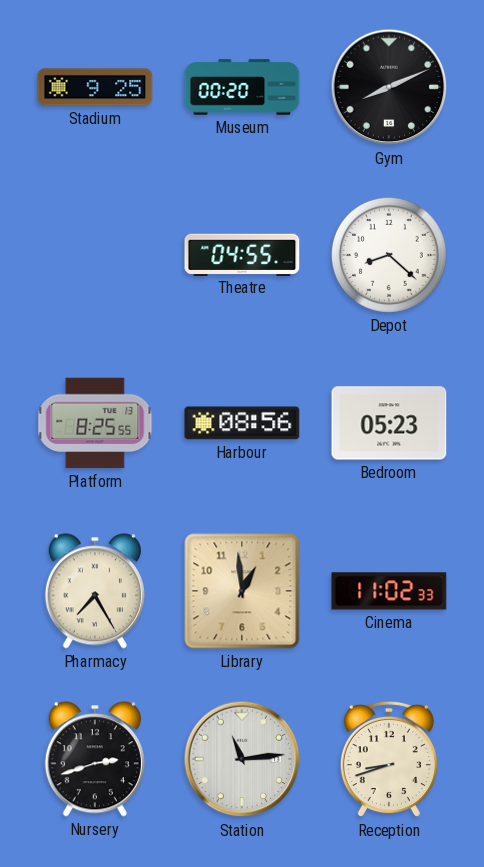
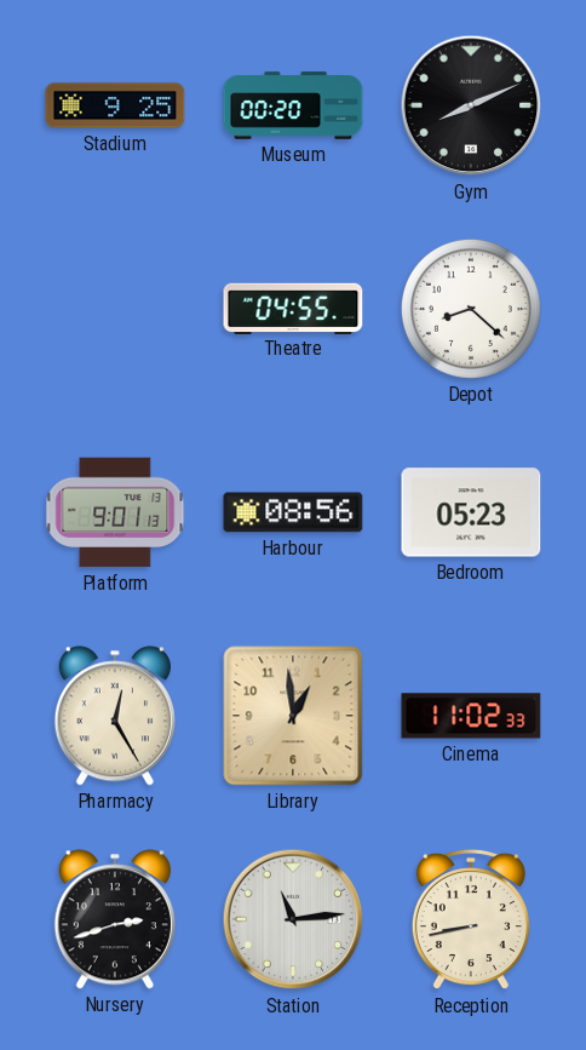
Platform: 8:25 -> 9:01 (115, 512)
Pharmacy: 7:25 -> 12:25 (115, 716)
Reception: 8:42 -> 8:43 (471, 919)
